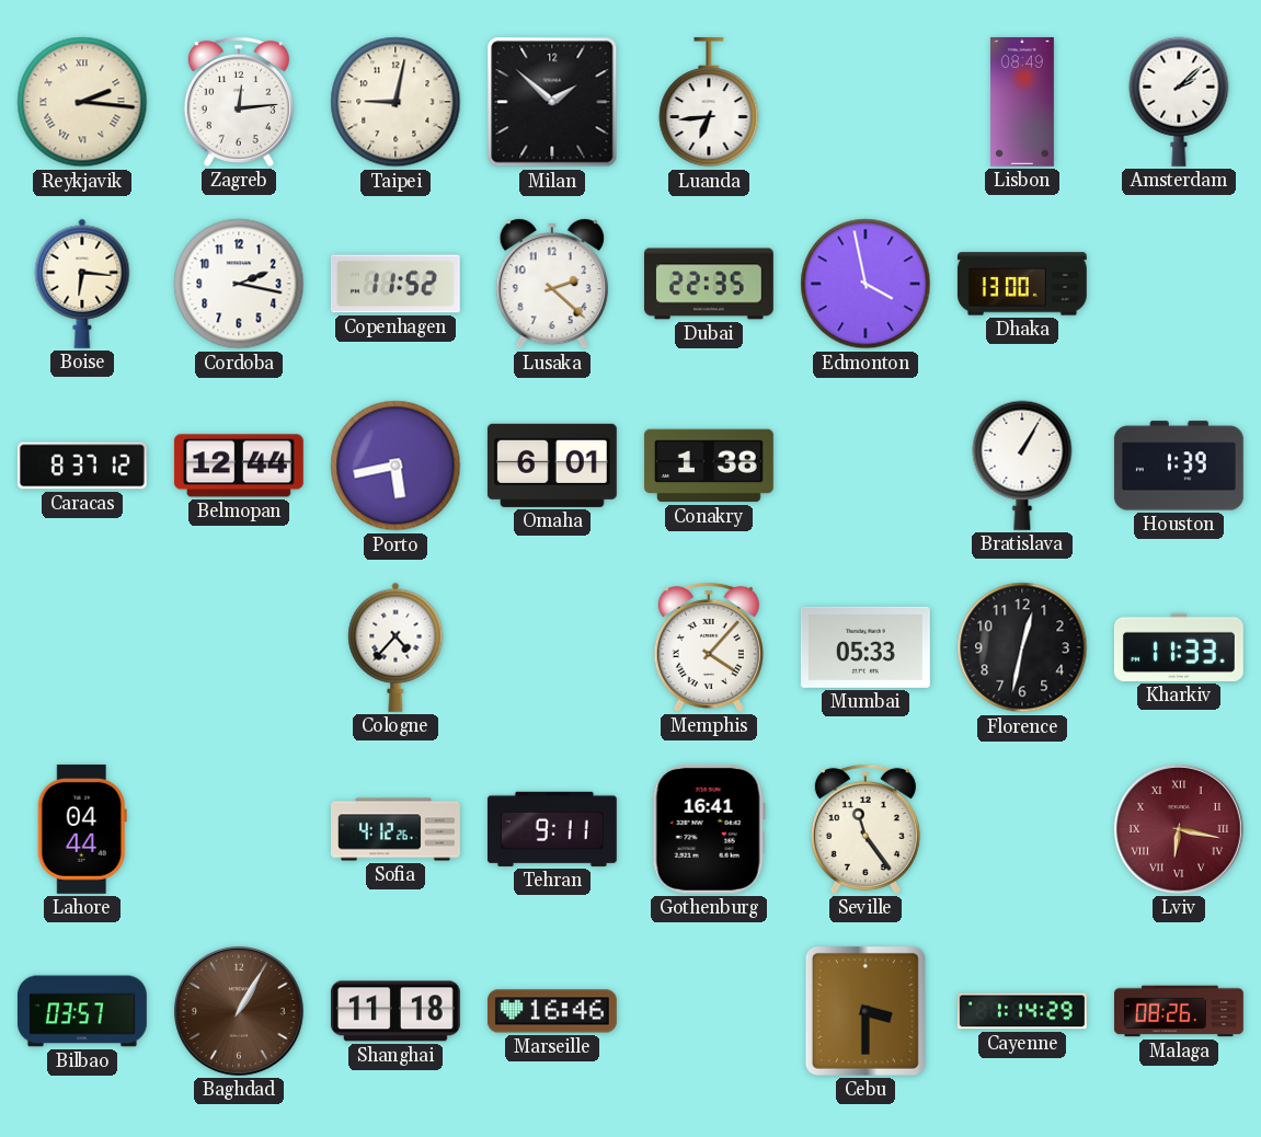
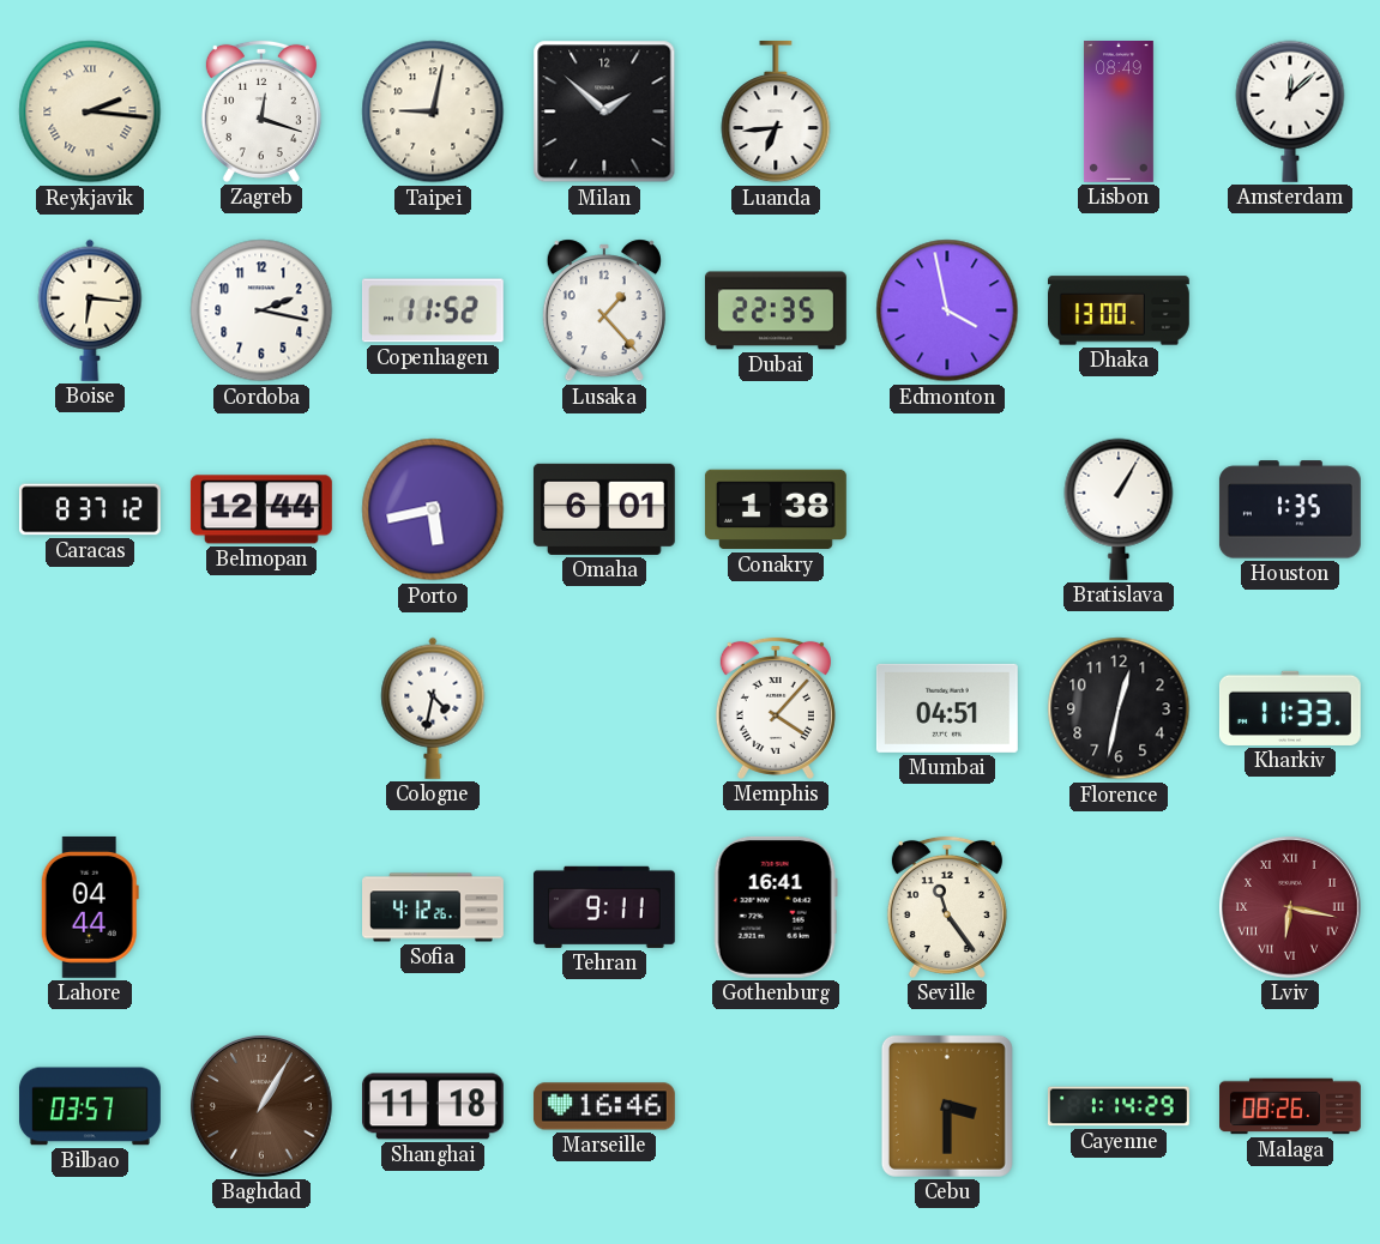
Zagreb: 12:14 -> 12:18 (261, 111)
Amsterdam: 2:08 -> 12:08 (1290, 111)
Lusaka: 2:22 -> 1:23 (604, 310)
Houston: 1:39 -> 1:35 (1290, 509)
Cologne: 4:37 -> 4:32 (433, 708)
Mumbai: 05:33 -> 04:51 (947, 708)
